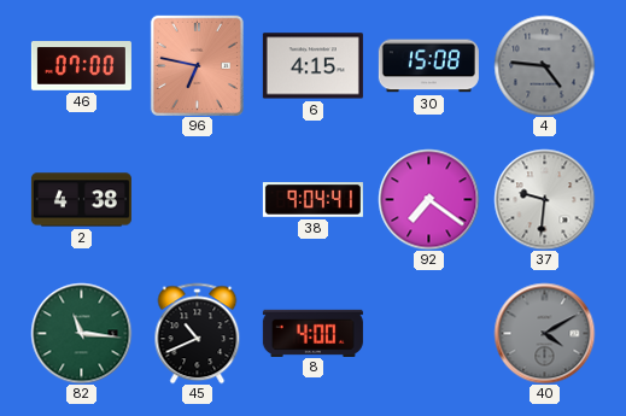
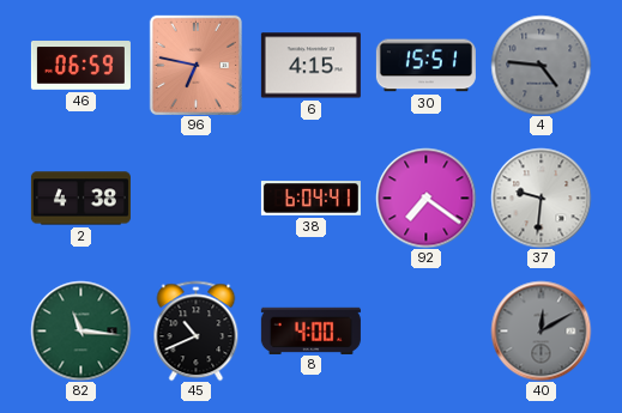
46: 07:00 -> 06:59 (80, 66)
30: 15:08 -> 15:51 (425, 66)
38: 9:04 -> 6:04 (310, 199)
40: 4:10 -> 12:10 (541, 330)
